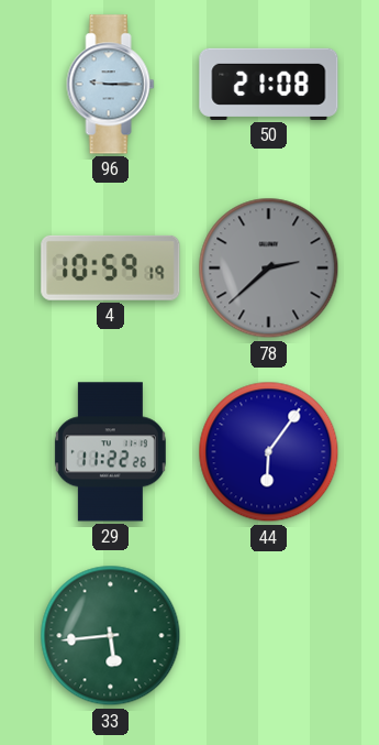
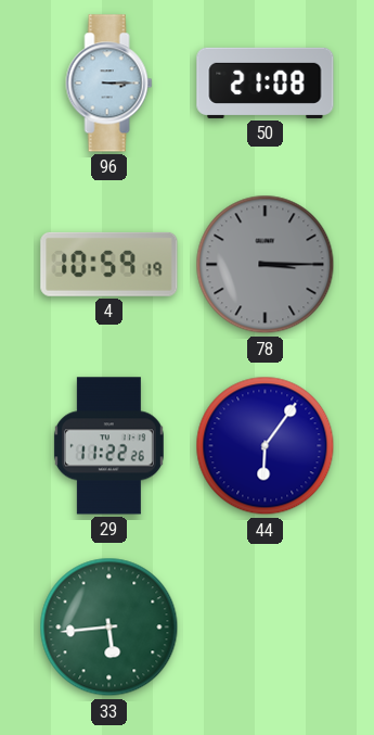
96: 9:15 -> 3:15 (109, 84)
78: 2:38 -> 3:15 (266, 265)
